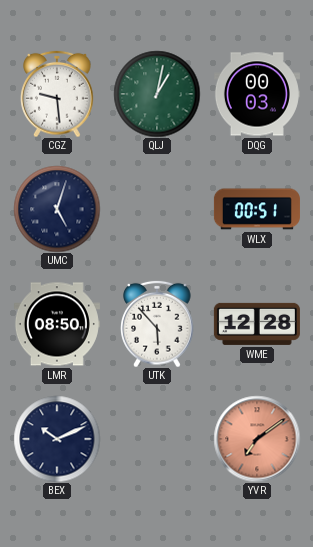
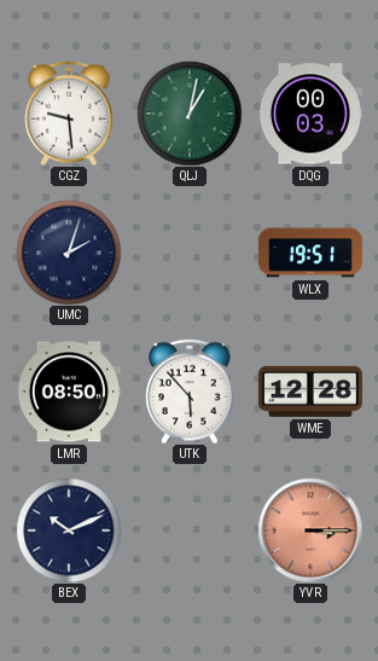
UMC: 5:03 -> 2:03 (69, 253)
WLX: 00:51 -> 19:51 (310, 253)
YVR: 7:09 -> 3:15 (310, 530)
